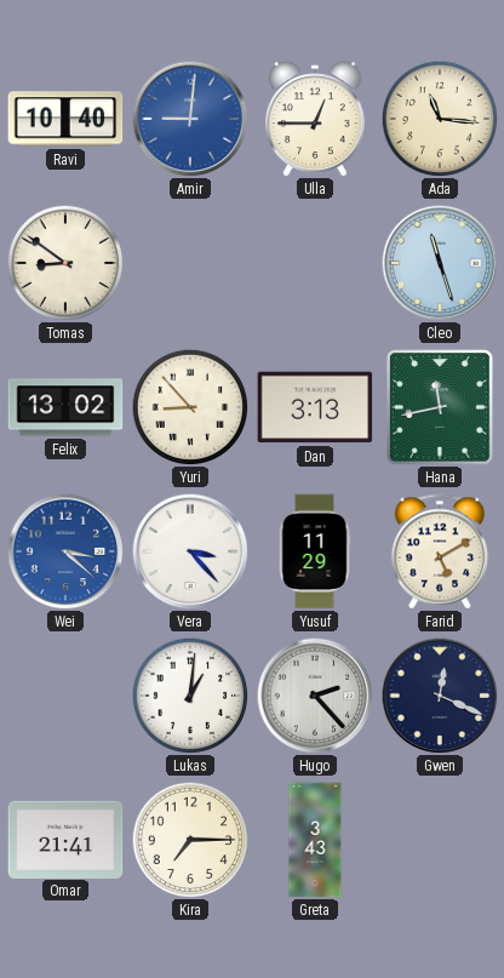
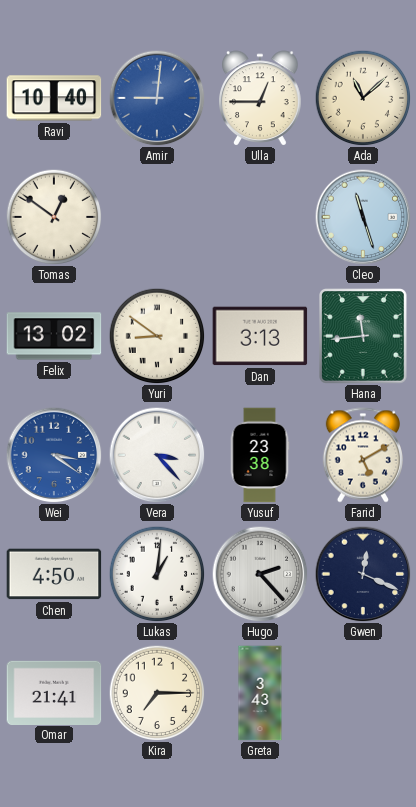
Ada: 11:16 -> 11:08 (363, 98)
Tomas: 8:51 -> 12:51 (54, 217)
Yuri: 8:53 -> 8:51 (157, 336)
Hana: 11:43 -> 11:44 (364, 336)
Wei: 3:22 -> 3:21 (54, 455)
Yusuf: 11:29 -> 23:38 (260, 455)
Chen: none -> 4:50 (54, 574)
